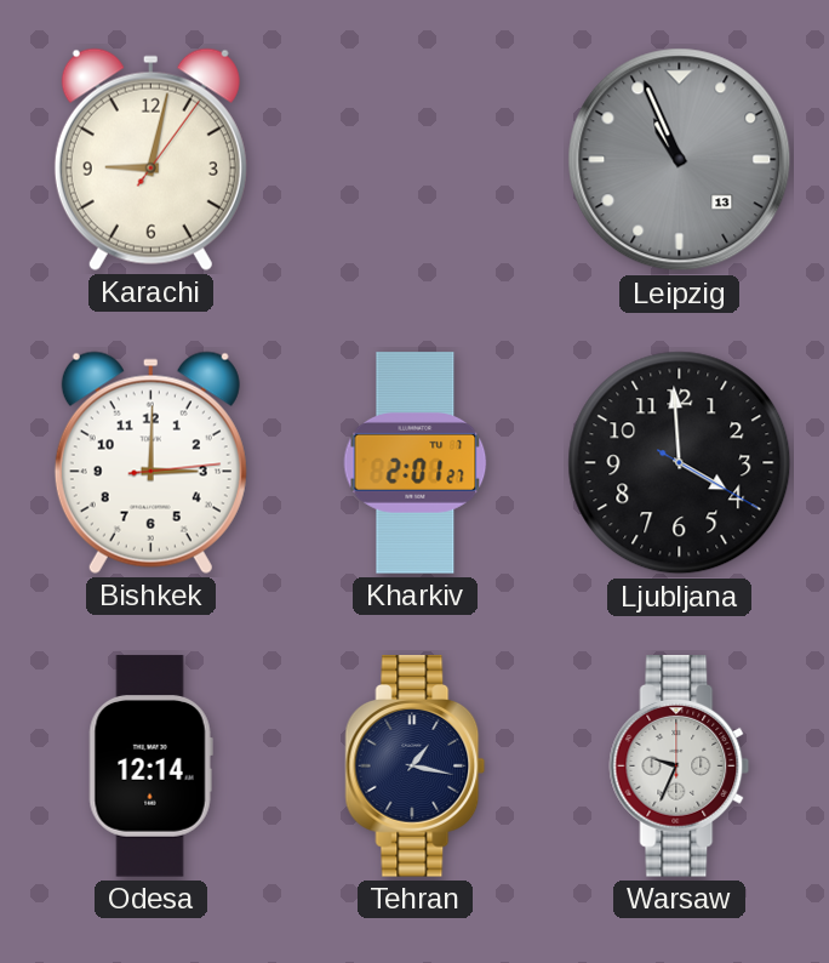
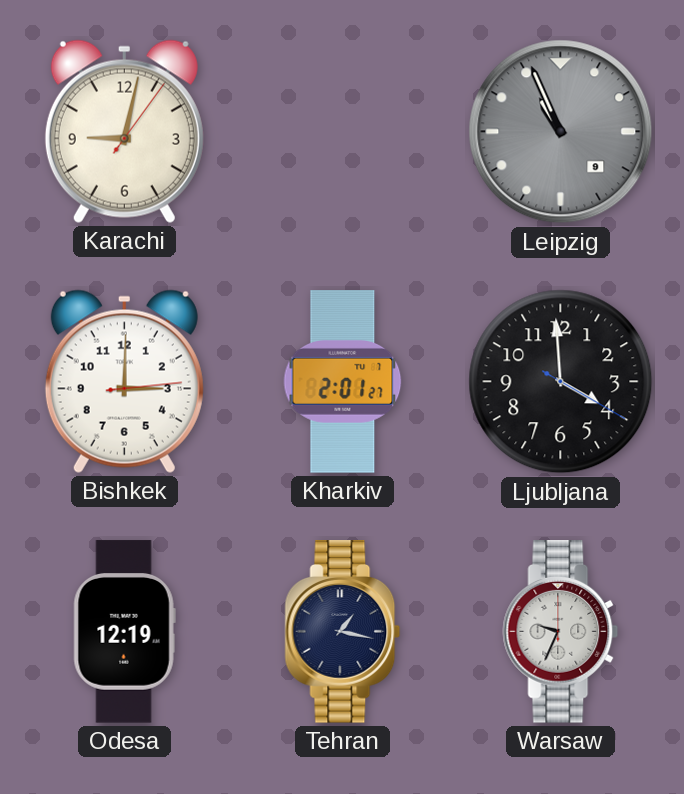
Leipzig date: 13 -> 9 (561, 132)
Odesa: 12:14 -> 12:19 (124, 632)
